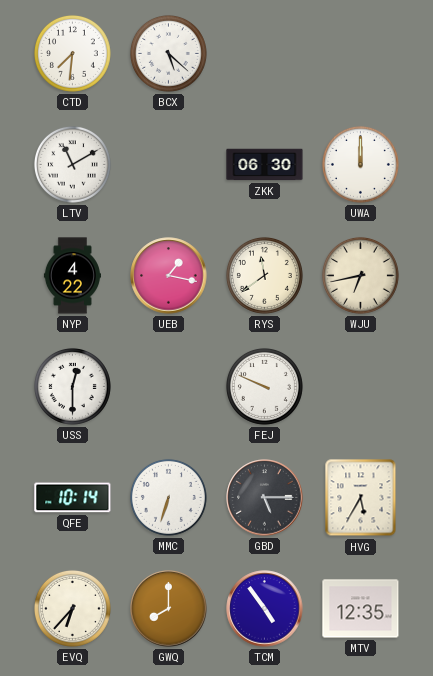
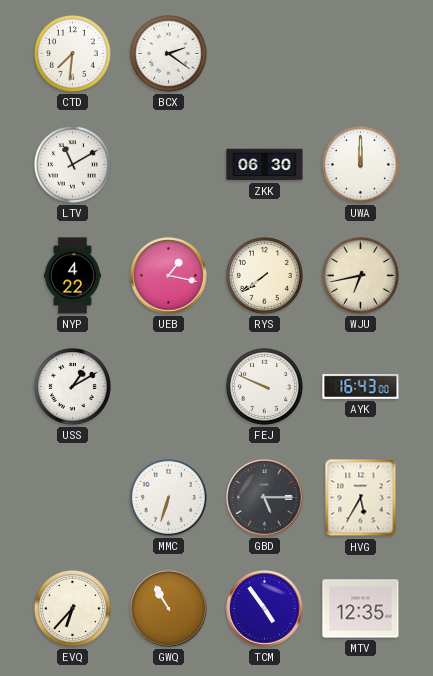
BCX: 5:22 -> 2:21 (168, 53)
RYS: 11:39 -> 7:39 (264, 275)
USS: 12:30 -> 1:10 (72, 386)
AYK: none -> 16:43 (361, 386)
QFE: 10:14 -> none (73, 498)
GWQ: 8:00 -> 10:55 (169, 609)
